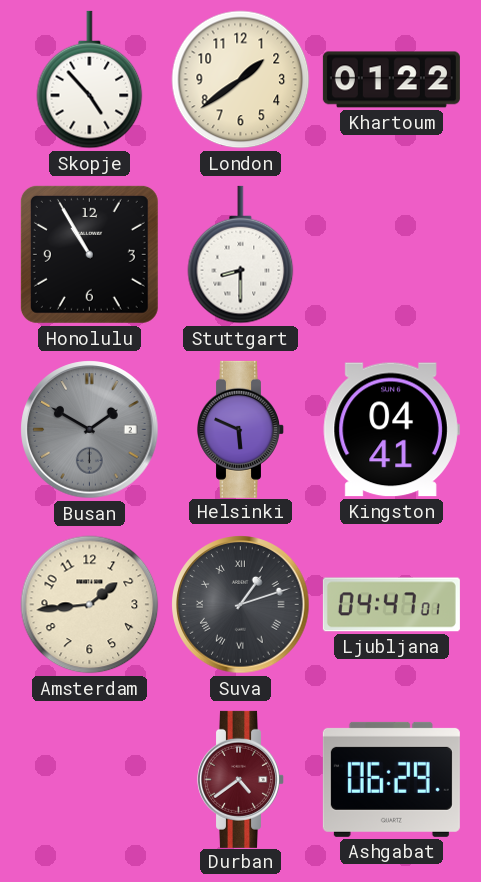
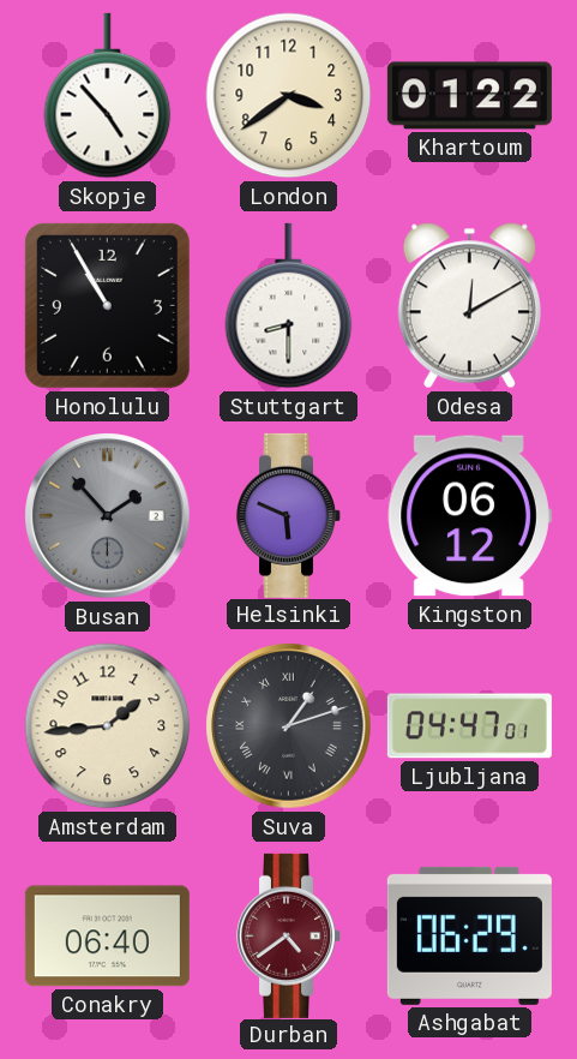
London: 1:39 -> 3:39 (289, 96)
Odesa: none -> 12:10 (469, 306)
Busan: 1:50 -> 1:53 (108, 516)
Kingston: 04:41 -> 06:12 (469, 516)
Conakry: none -> 06:40 (107, 937)
